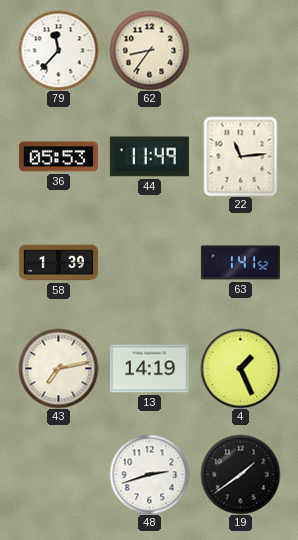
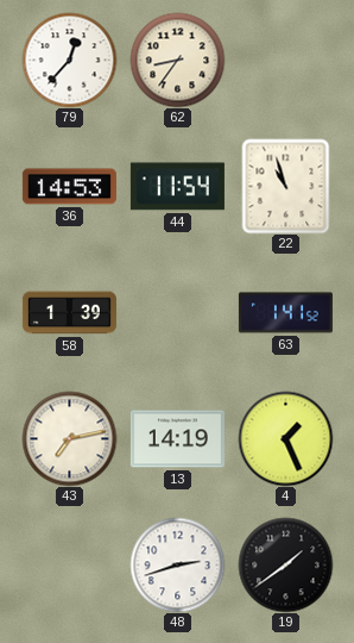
79: 11:37 -> 12:37 (69, 60)
36: 05:53 -> 14:53 (69, 187)
44: 11:49 -> 11:54 (177, 187)
22: 11:14 -> 10:57 (286, 186)
